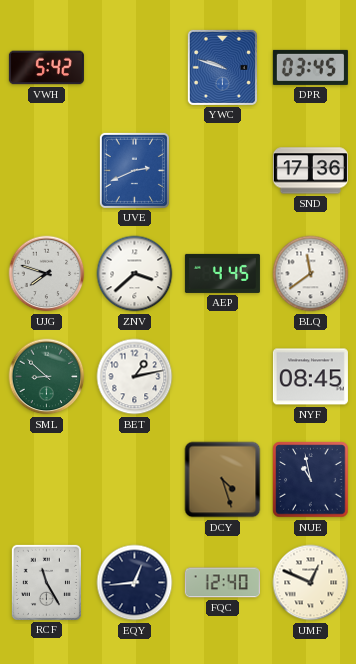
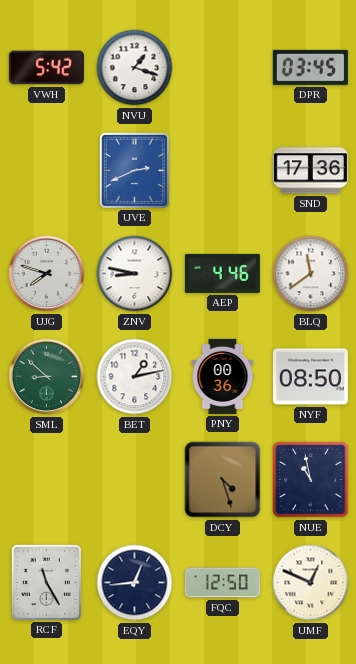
NVU: none -> 1:18 (135, 68)
YWC: 9:48 -> none (222, 67)
ZNV: 3:38 -> 8:47 (135, 274)
AEP: 4:45 -> 4:46 (222, 273)
PNY: none -> 00:36 (223, 376)
NYF: 08:45 -> 08:50 (310, 377)
FQC: 12:40 -> 12:50 (222, 583)
